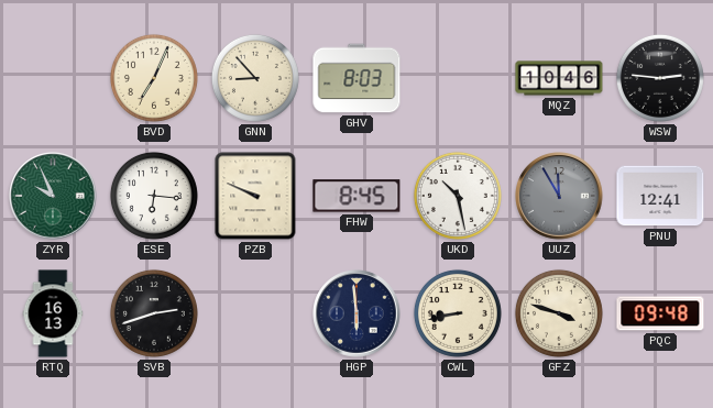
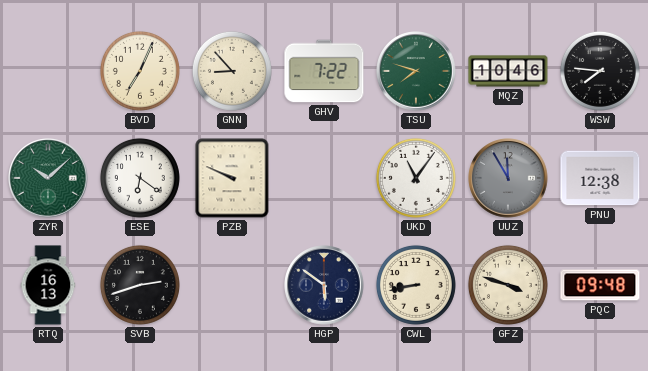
GHV: 8:03 -> 7:22 (324, 71)
TSU: none -> 7:48 (416, 71)
WSW: 2:46 -> 7:46 (600, 71)
ZYR: 9:56 -> 10:08 (48, 178)
ESE: 6:16 -> 6:21 (140, 178)
FHW: 8:45 -> none (356, 196)
UKD: 10:28 -> 11:06 (416, 178)
PNU: 12:41 -> 12:38 (600, 178)
HGP: 5:59 -> 5:51 (324, 285)
